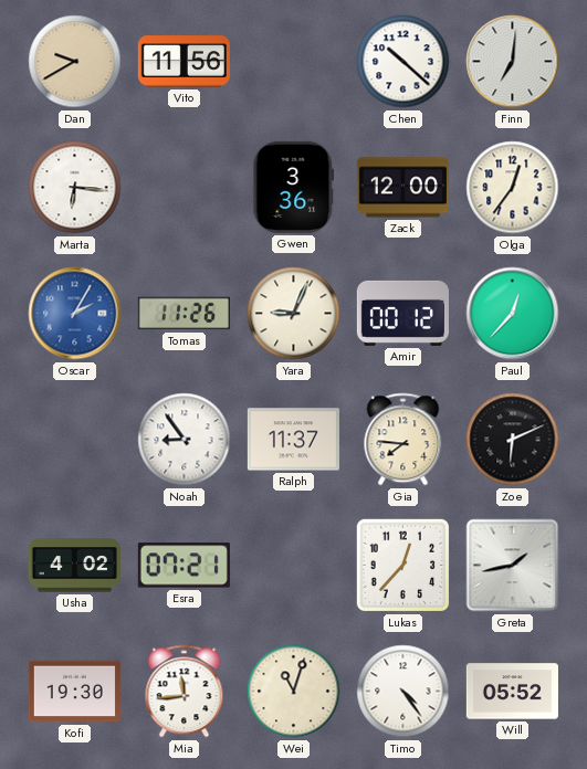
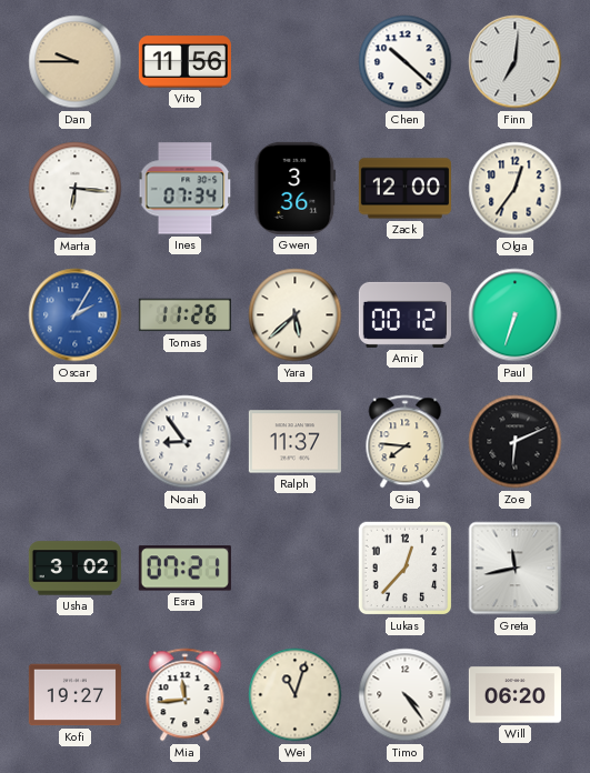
Dan: 9:40 -> 9:45 (76, 62)
Ines: none -> 07:34 (186, 189)
Yara: 9:04 -> 5:38 (296, 315)
Paul: 12:37 -> 6:33 (516, 315)
Usha: 4:02 -> 3:02 (74, 569)
Greta: 1:43 -> 11:43 (516, 569)
Kofi: 19:30 -> 19:27 (74, 695)
Will: 05:52 -> 06:20 (514, 695)
